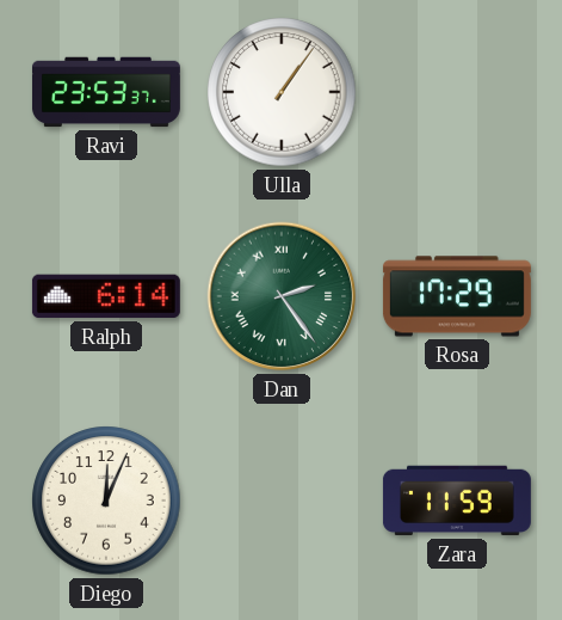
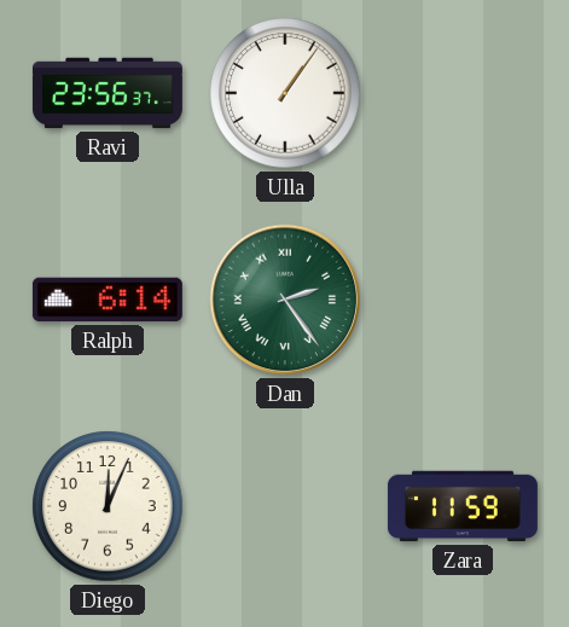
Ravi: 23:53 -> 23:56 (108, 93)
Rosa: 17:29 -> none (457, 296)
